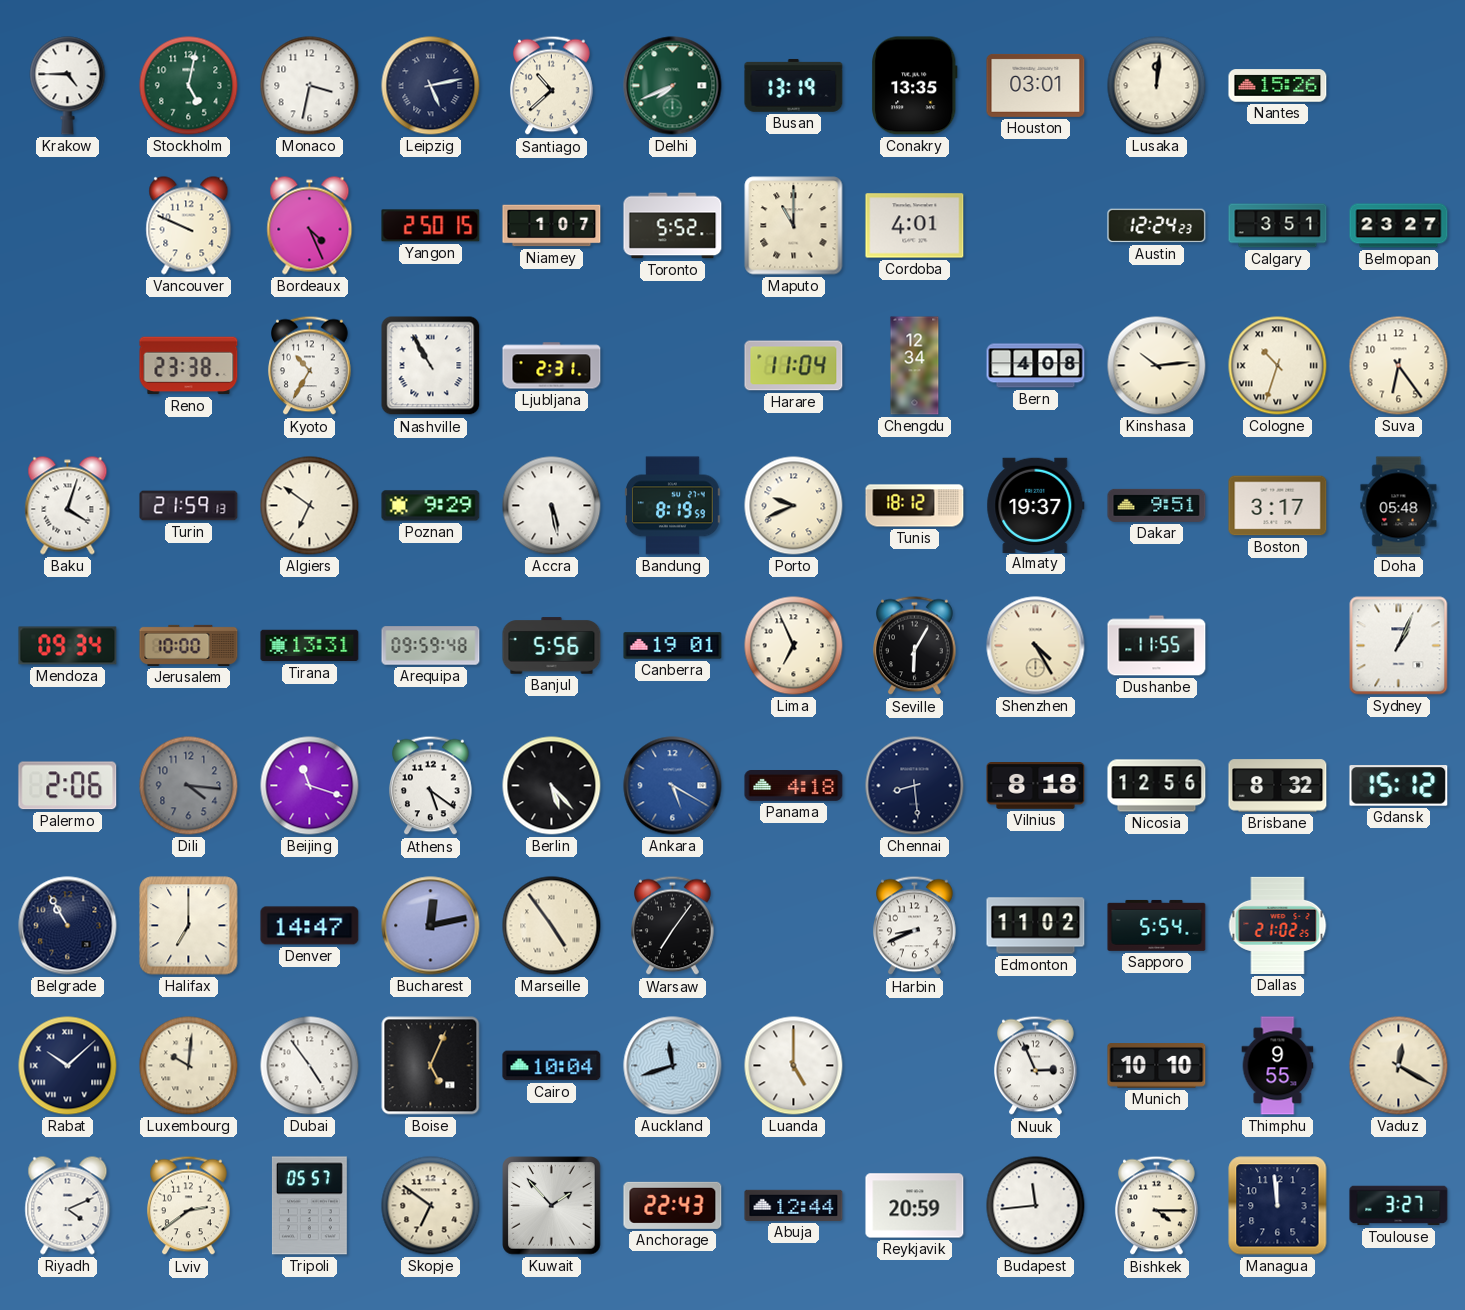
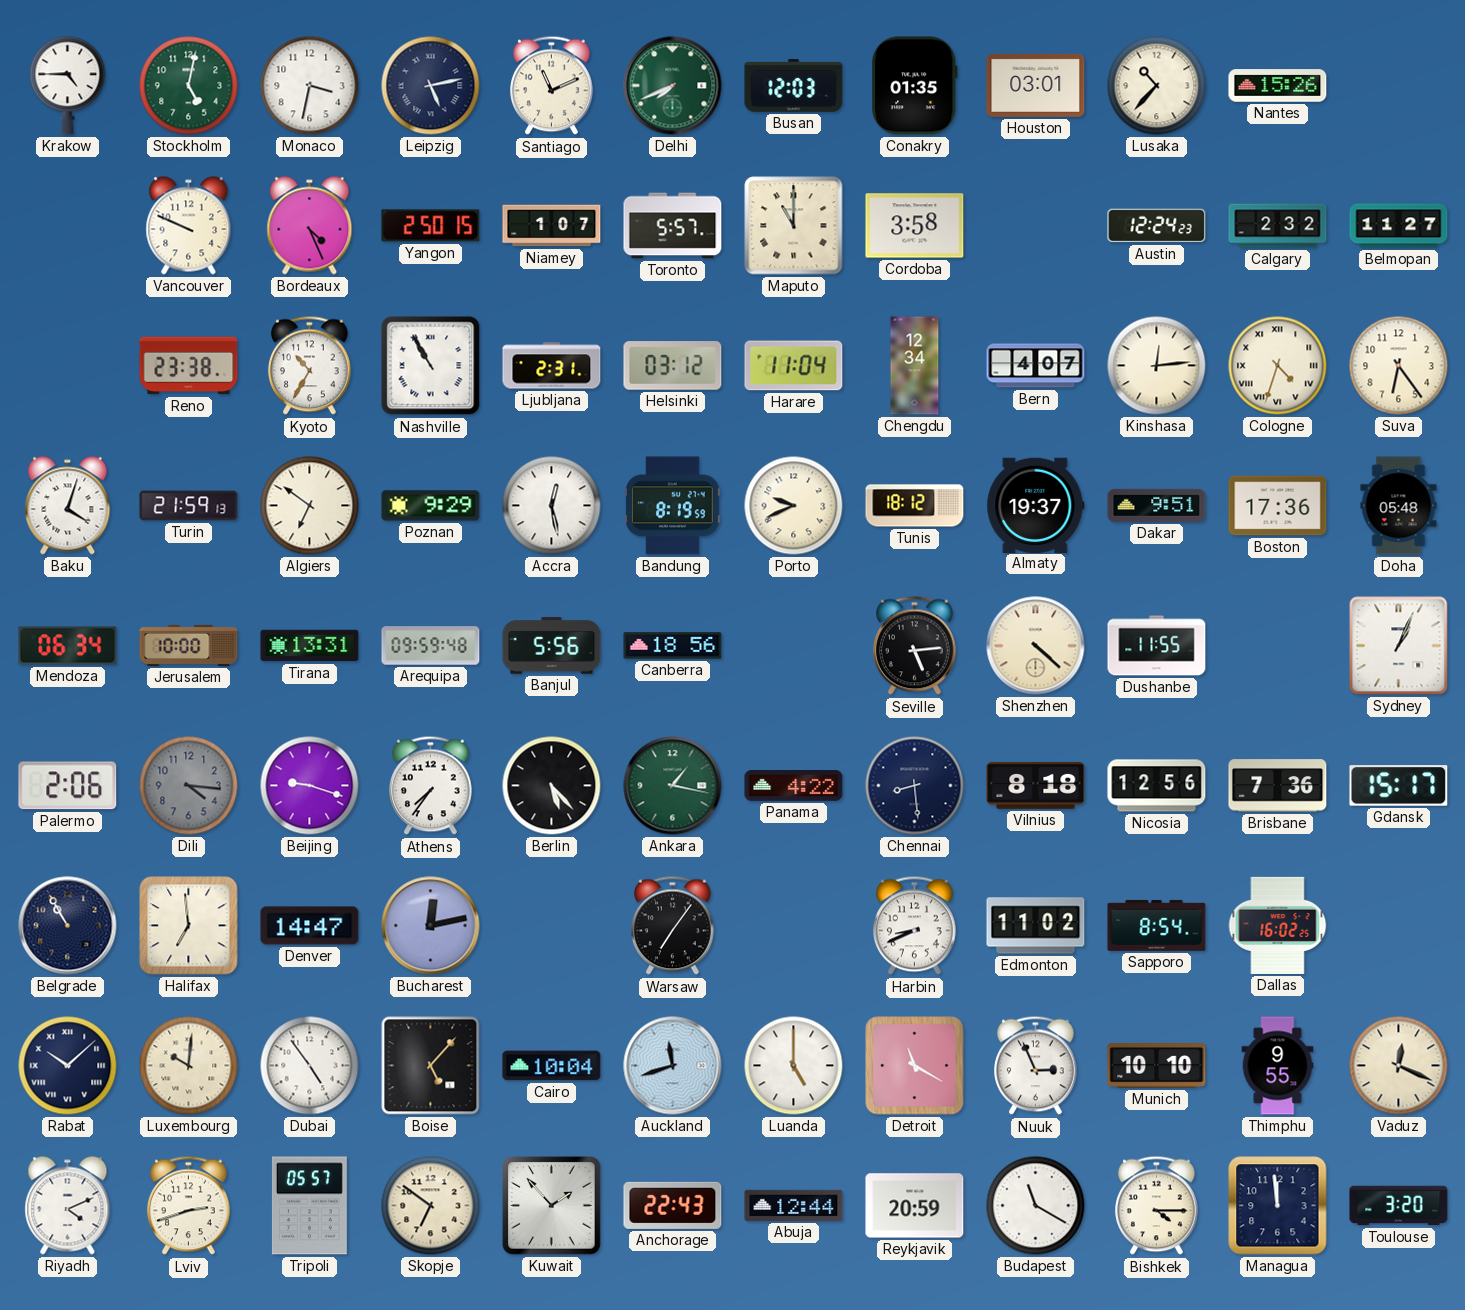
Santiago: 10:38 -> 11:11 (552, 86)
Busan: 13:19 -> 12:03 (794, 85)
Conakry: 13:35 -> 01:35 (915, 86)
Lusaka: 12:01 -> 10:37 (1157, 86)
Toronto: 5:52 -> 5:57 (673, 226)
Cordoba: 4:01 -> 3:58 (915, 226)
Calgary: 3:51 -> 2:32 (1278, 226)
Belmopan: 23:27 -> 11:27 (1399, 226)
Helsinki: none -> 03:12 (673, 366)
Bern: 4:08 -> 4:07 (1036, 366)
Kinshasa: 10:14 -> 12:14 (1157, 366)
Cologne: 10:33 -> 4:33 (1278, 366)
Accra: 5:28 -> 12:28 (552, 506)
Boston: 3:17 -> 17:36 (1278, 506)
Mendoza: 09:34 -> 06:34 (68, 646)
Canberra: 19:01 -> 18:56 (673, 646)
Lima: 6:56 -> none (794, 646)
Seville: 6:05 -> 5:14 (915, 646)
Shenzhen: 4:25 -> 4:22 (1036, 646)
Beijing: 11:18 -> 9:18 (310, 786)
Athens: 5:21 -> 7:36 (431, 786)
Ankara: 5:20 -> 1:17 (673, 786)
Ankara dial: blue -> green (673, 786)
Panama: 4:18 -> 4:22 (794, 786)
Brisbane: 8:32 -> 7:36 (1278, 786)
Gdansk: 15:12 -> 15:17 (1399, 786)
Halifax: 7:00 -> 6:59 (189, 926)
Marseille: 4:54 -> none (552, 926)
Sapporo: 5:54 -> 8:54 (1157, 925)
Dallas: 21:02 -> 16:02 (1278, 925)
Boise: 5:04 -> 5:07 (431, 1066)
Detroit: none -> 11:20 (915, 1066)
Vaduz: 12:20 -> 12:19 (1399, 1066)
Lviv: 2:39 -> 2:42 (189, 1206)
Budapest: 11:44 -> 11:20 (1036, 1206)
Toulouse: 3:27 -> 3:20 (1399, 1206)
